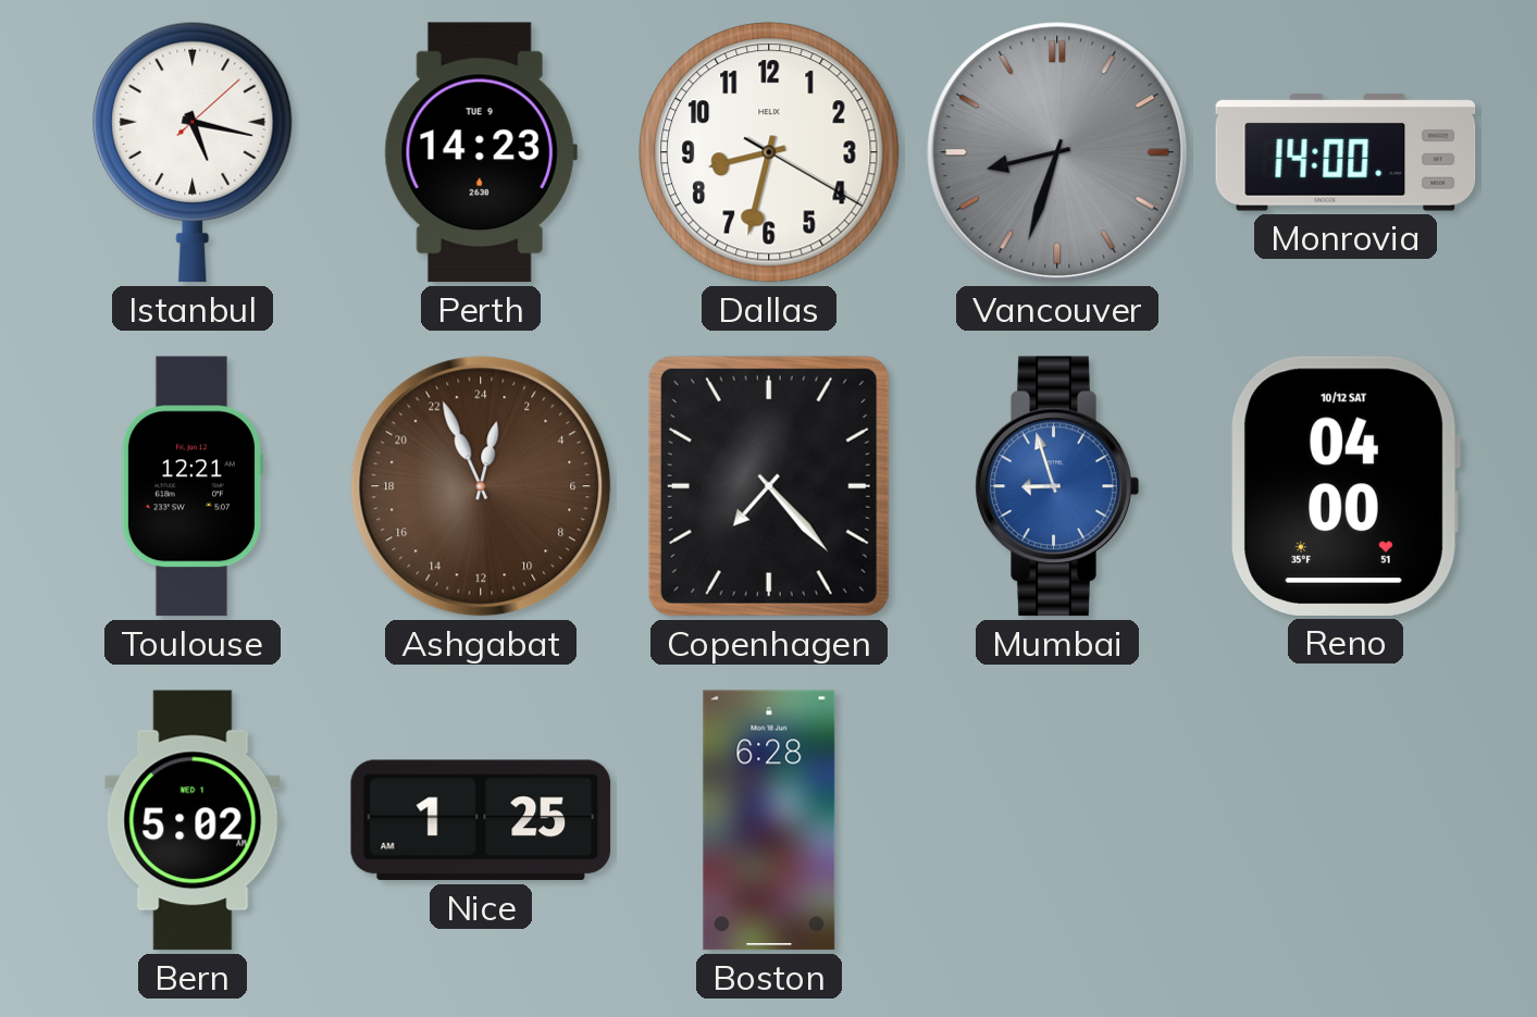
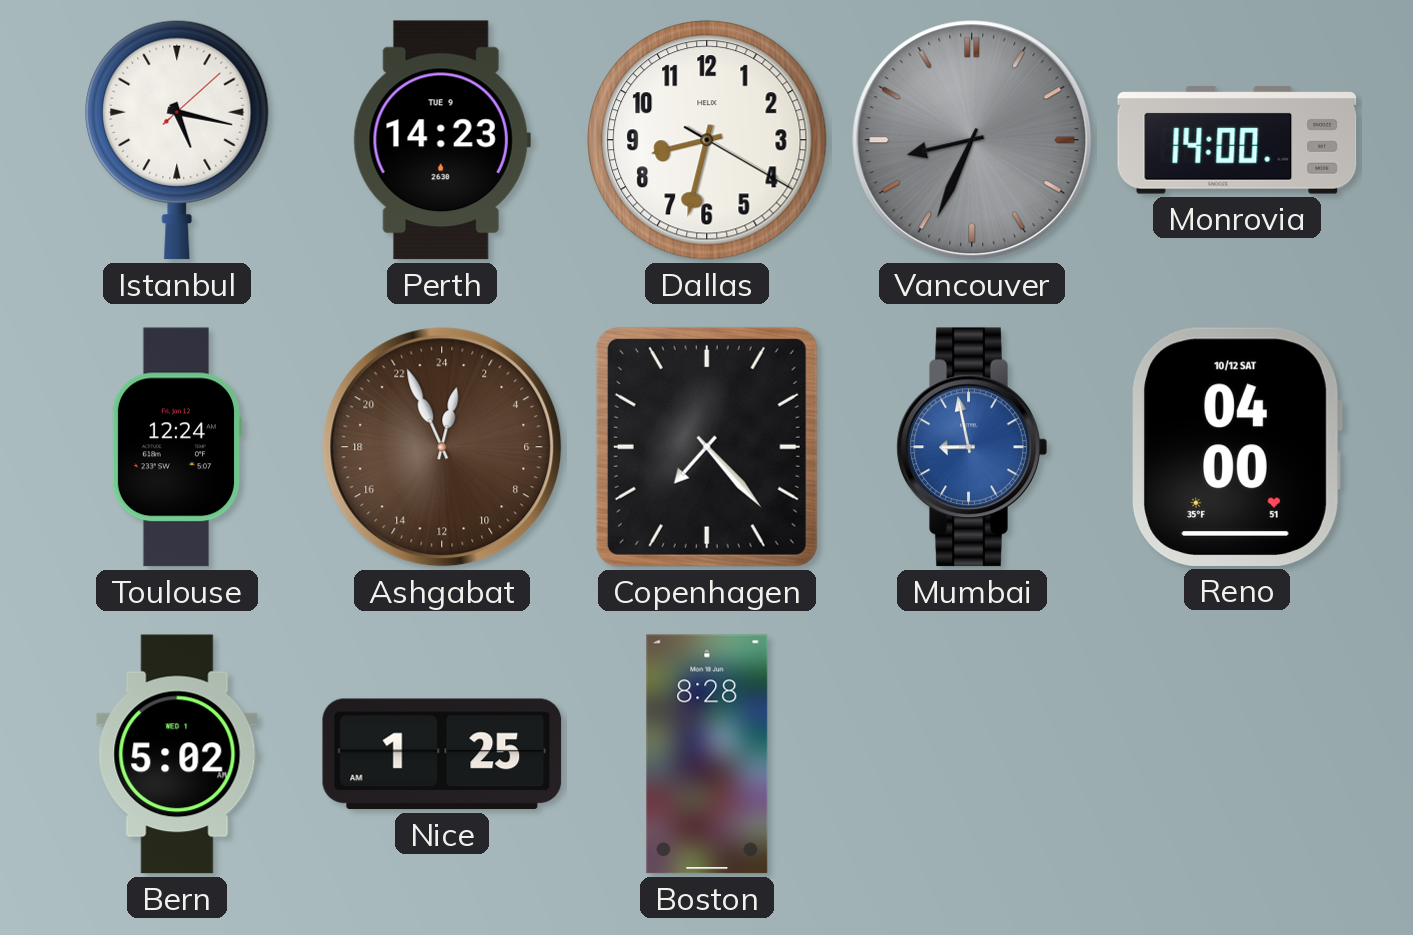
Vancouver: 8:33 -> 8:34 (972, 140)
Toulouse: 12:21 -> 12:24 (177, 447)
Mumbai: 8:57 -> 8:58 (972, 447)
Boston: 6:28 -> 8:28 (707, 754)
